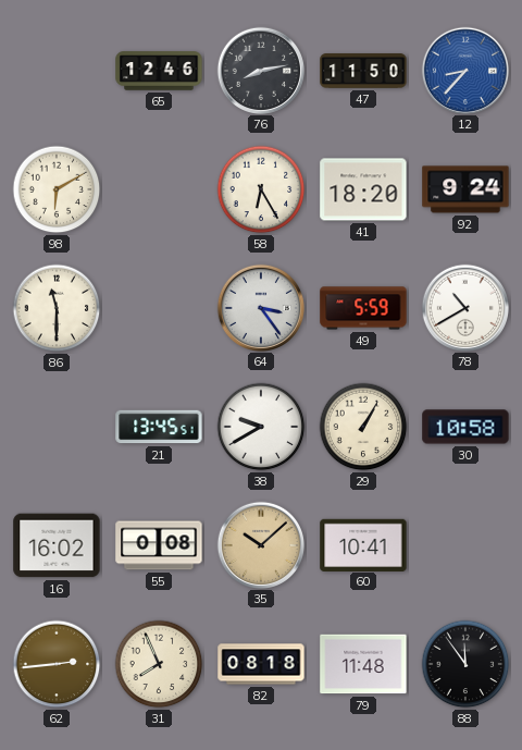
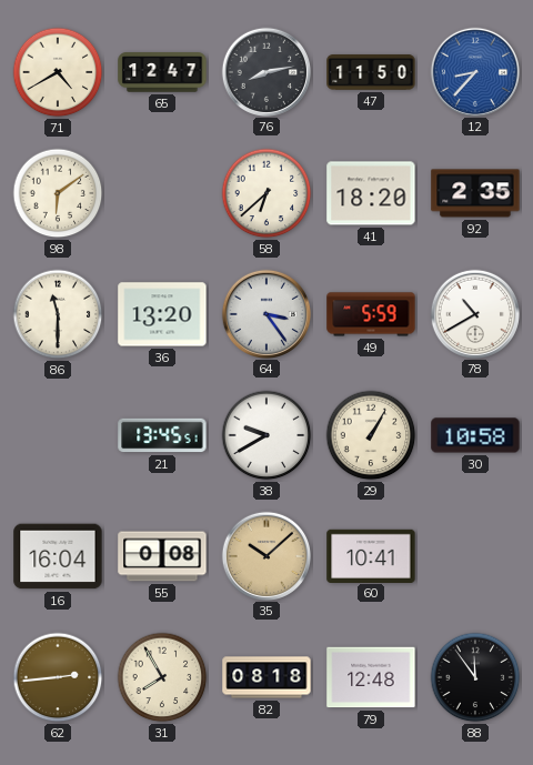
71: none -> 4:40 (58, 72)
65: 12:46 -> 12:47 (162, 72)
98: 6:10 -> 6:09 (58, 193)
58: 6:25 -> 6:38 (266, 193)
92: 9:24 -> 2:35 (475, 193)
36: none -> 13:20 (162, 314)
16: 16:02 -> 16:04 (58, 556)
31: 7:56 -> 7:55 (162, 677)
79: 11:48 -> 12:48 (371, 677)
